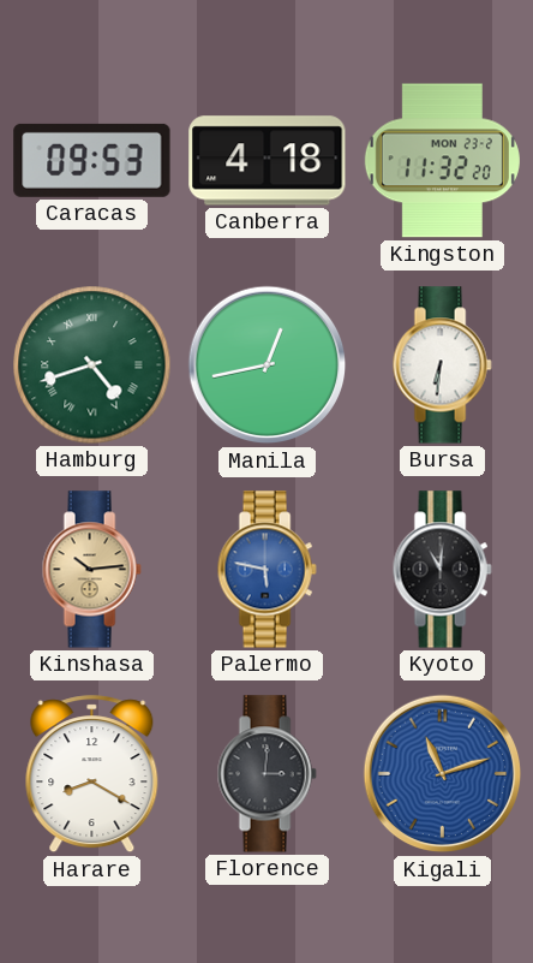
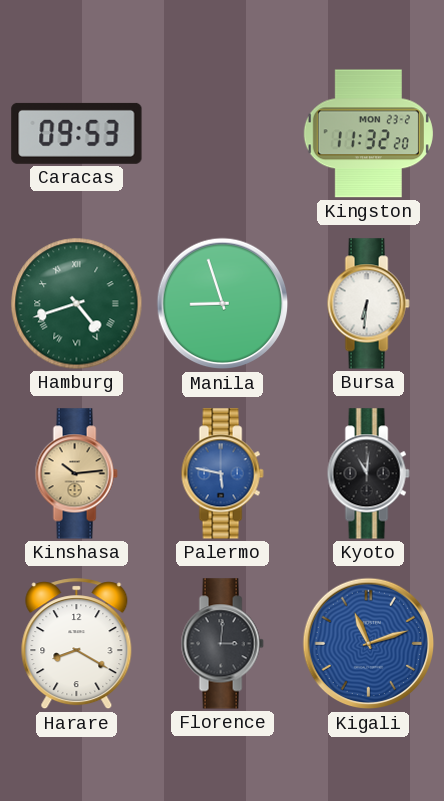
Canberra: 4:18 -> none (268, 161)
Manila: 12:43 -> 8:57 (223, 304)
